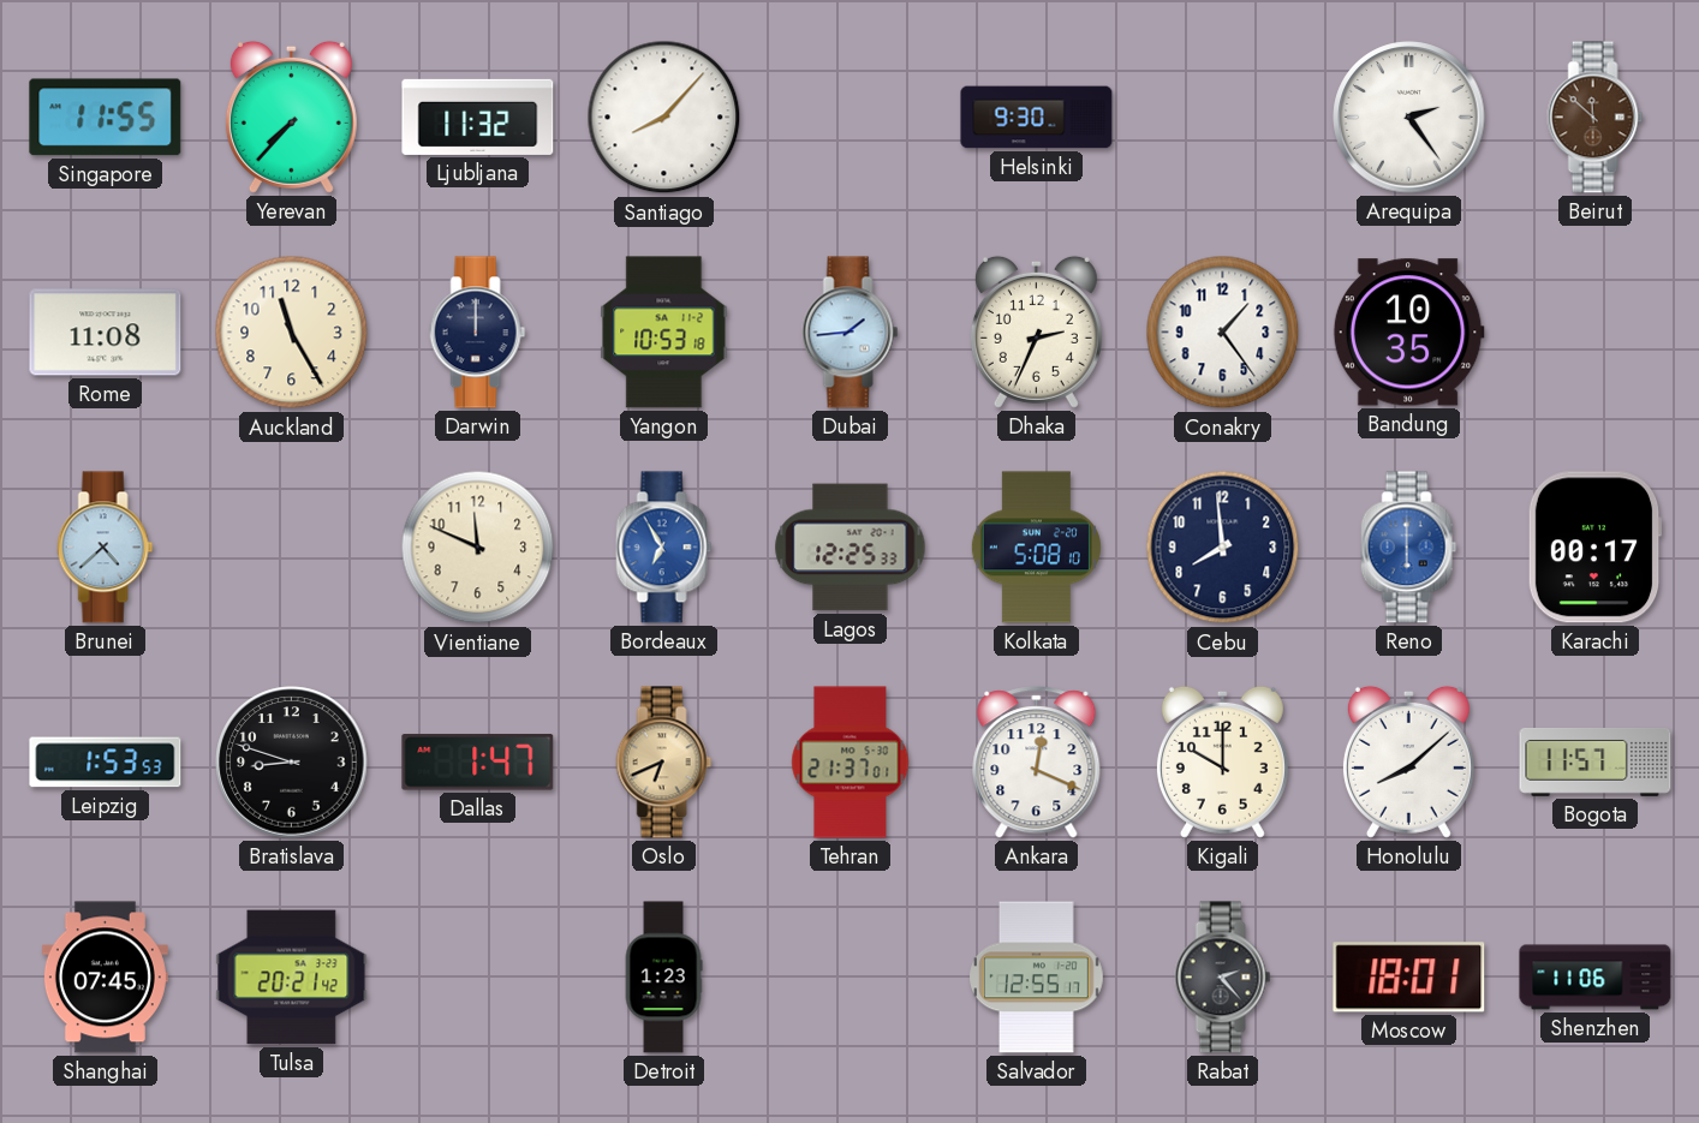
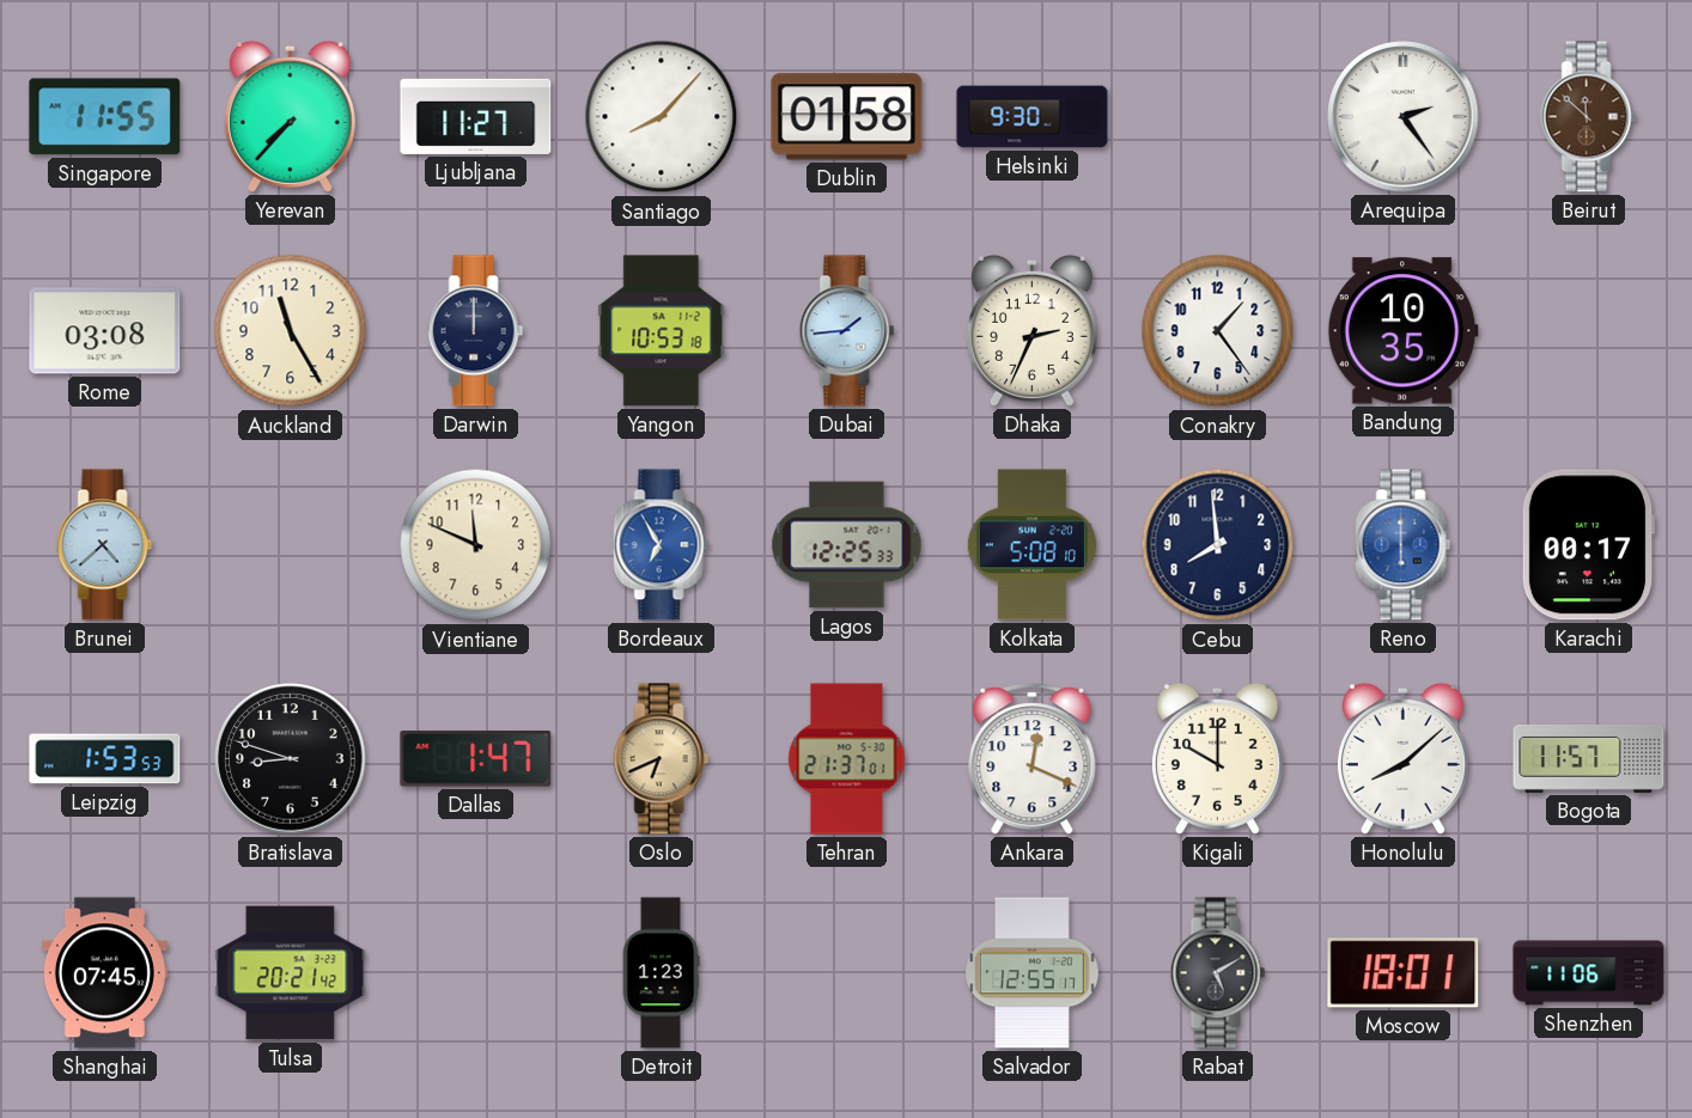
Ljubljana: 11:32 -> 11:27 (476, 116)
Dublin: none -> 01:58 (847, 117)
Rome: 11:08 -> 03:08 (105, 331)
Rabat: 2:23 -> 5:10 (1218, 973)
